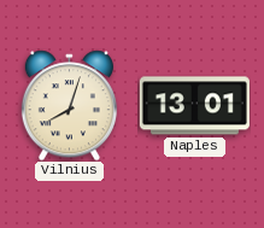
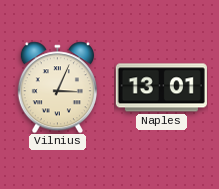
Vilnius: 8:03 -> 3:04 (57, 87)
